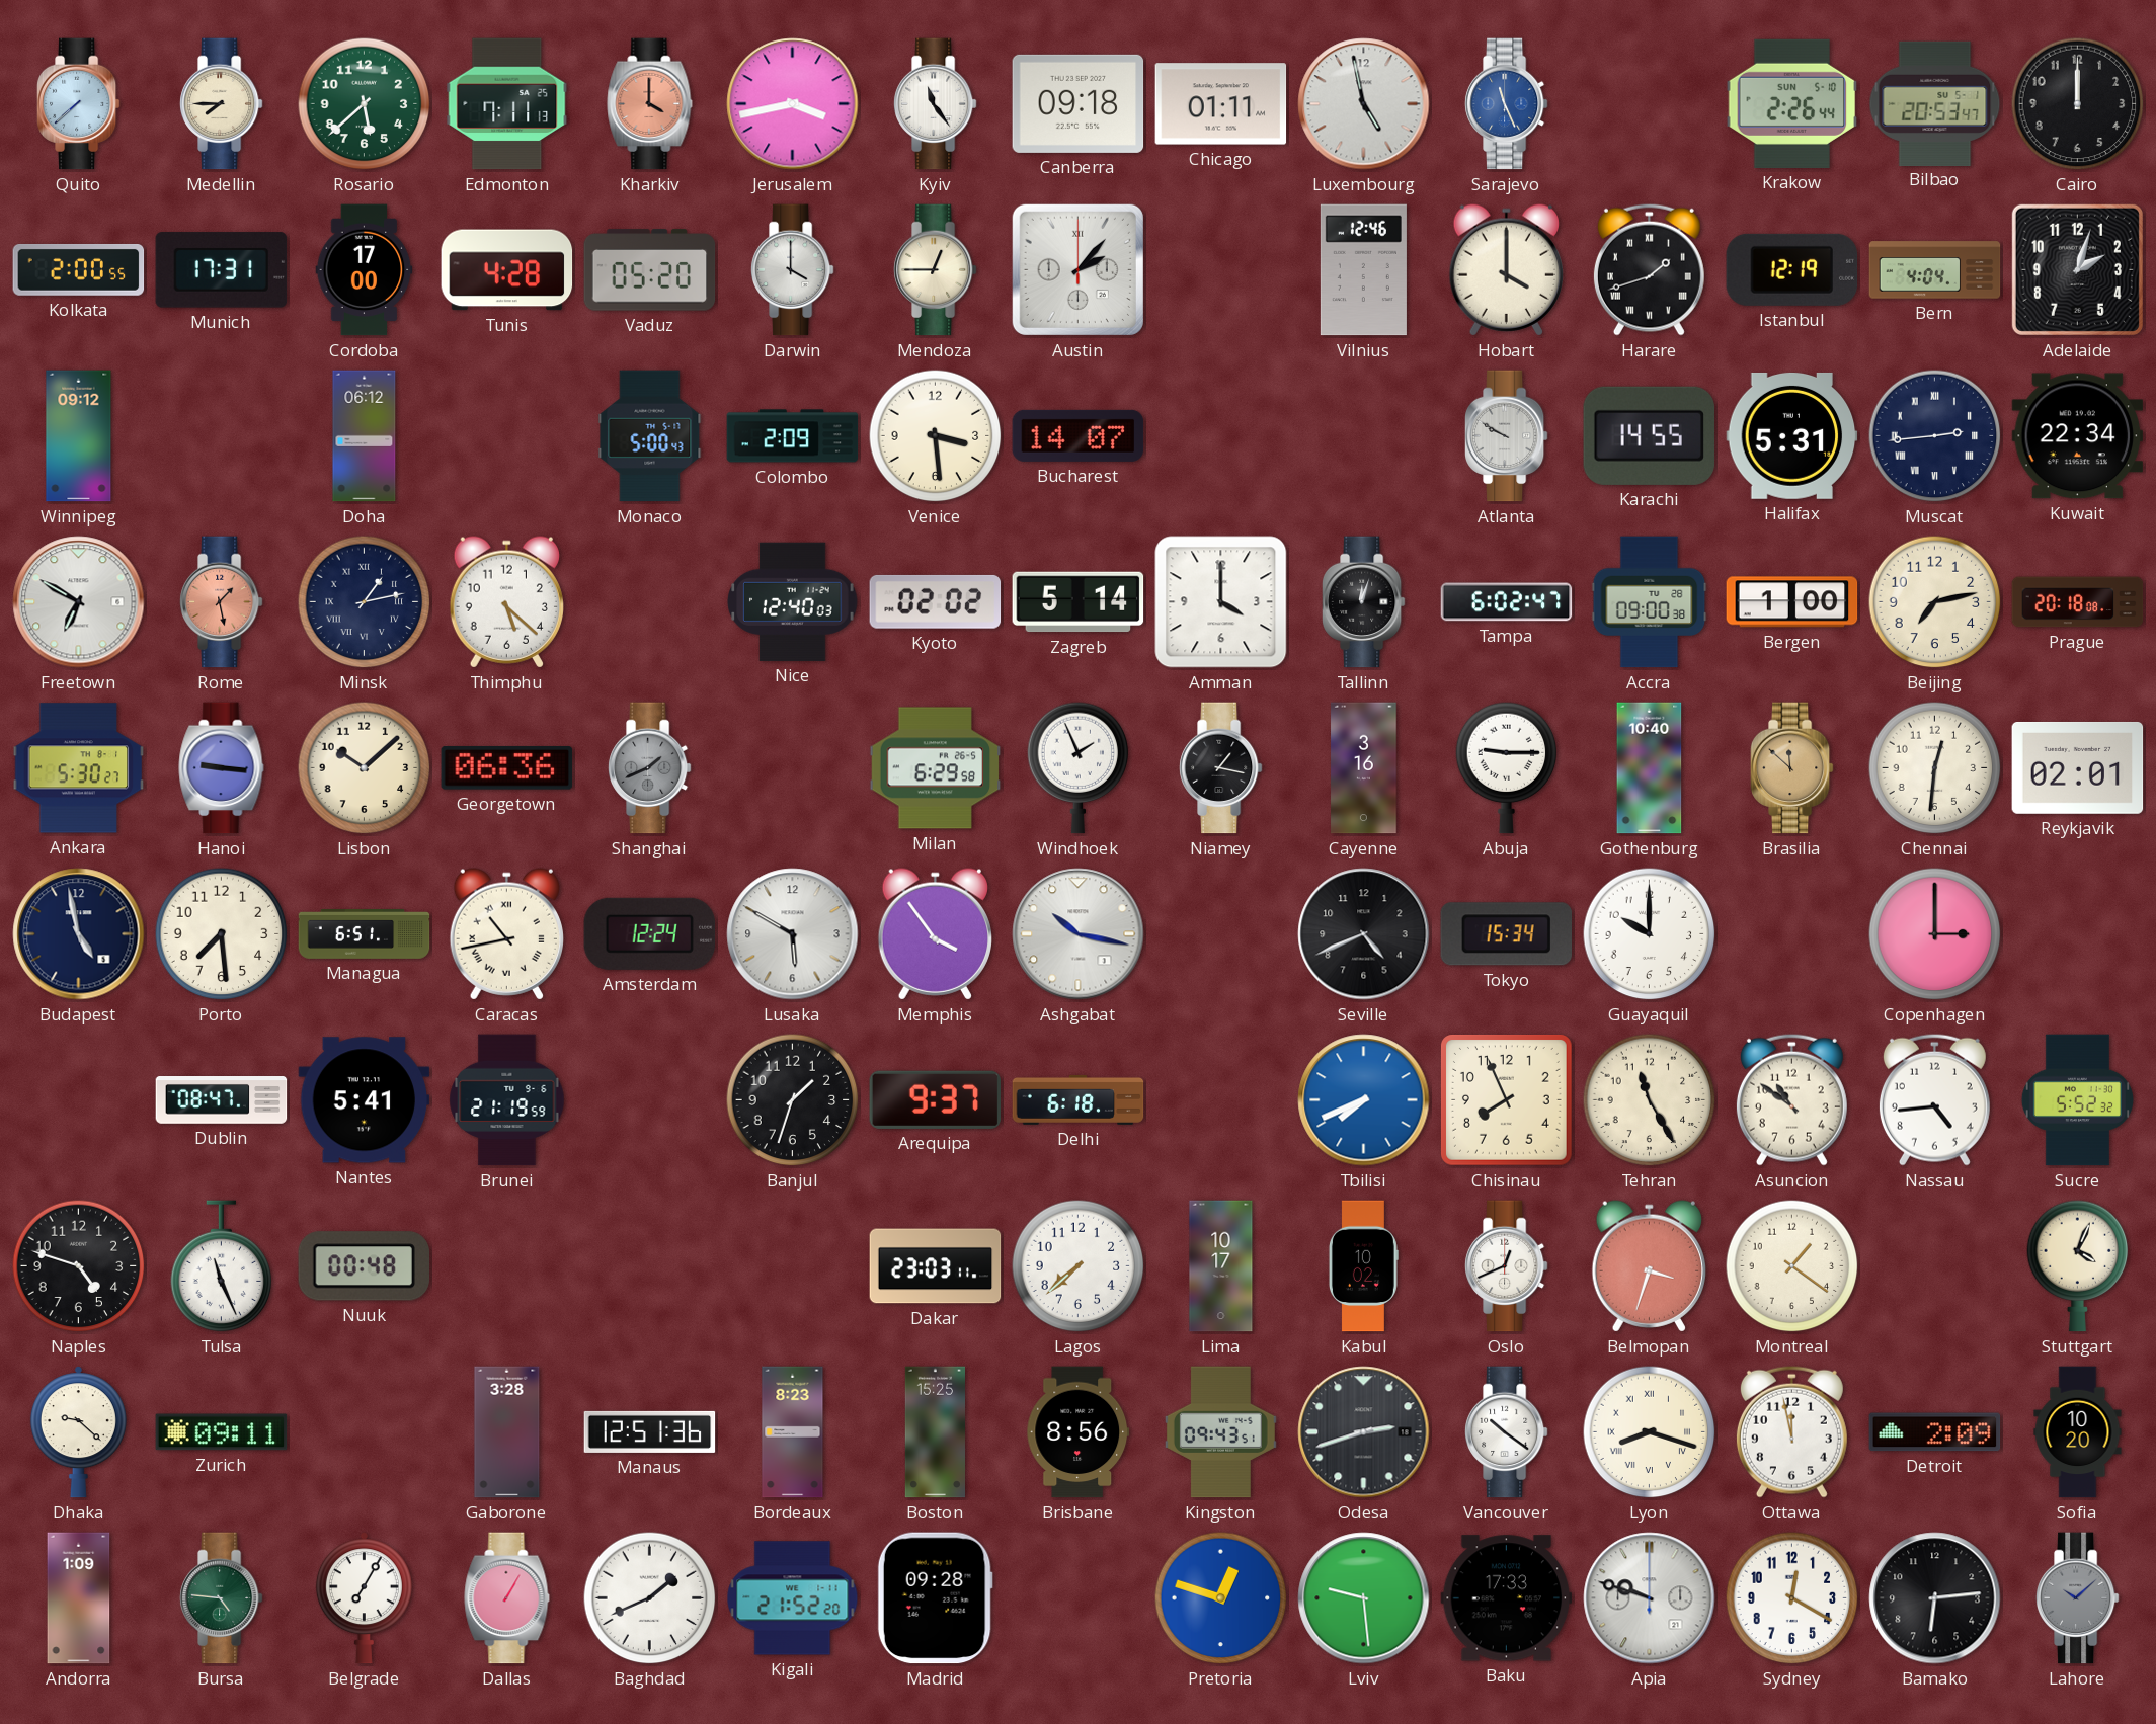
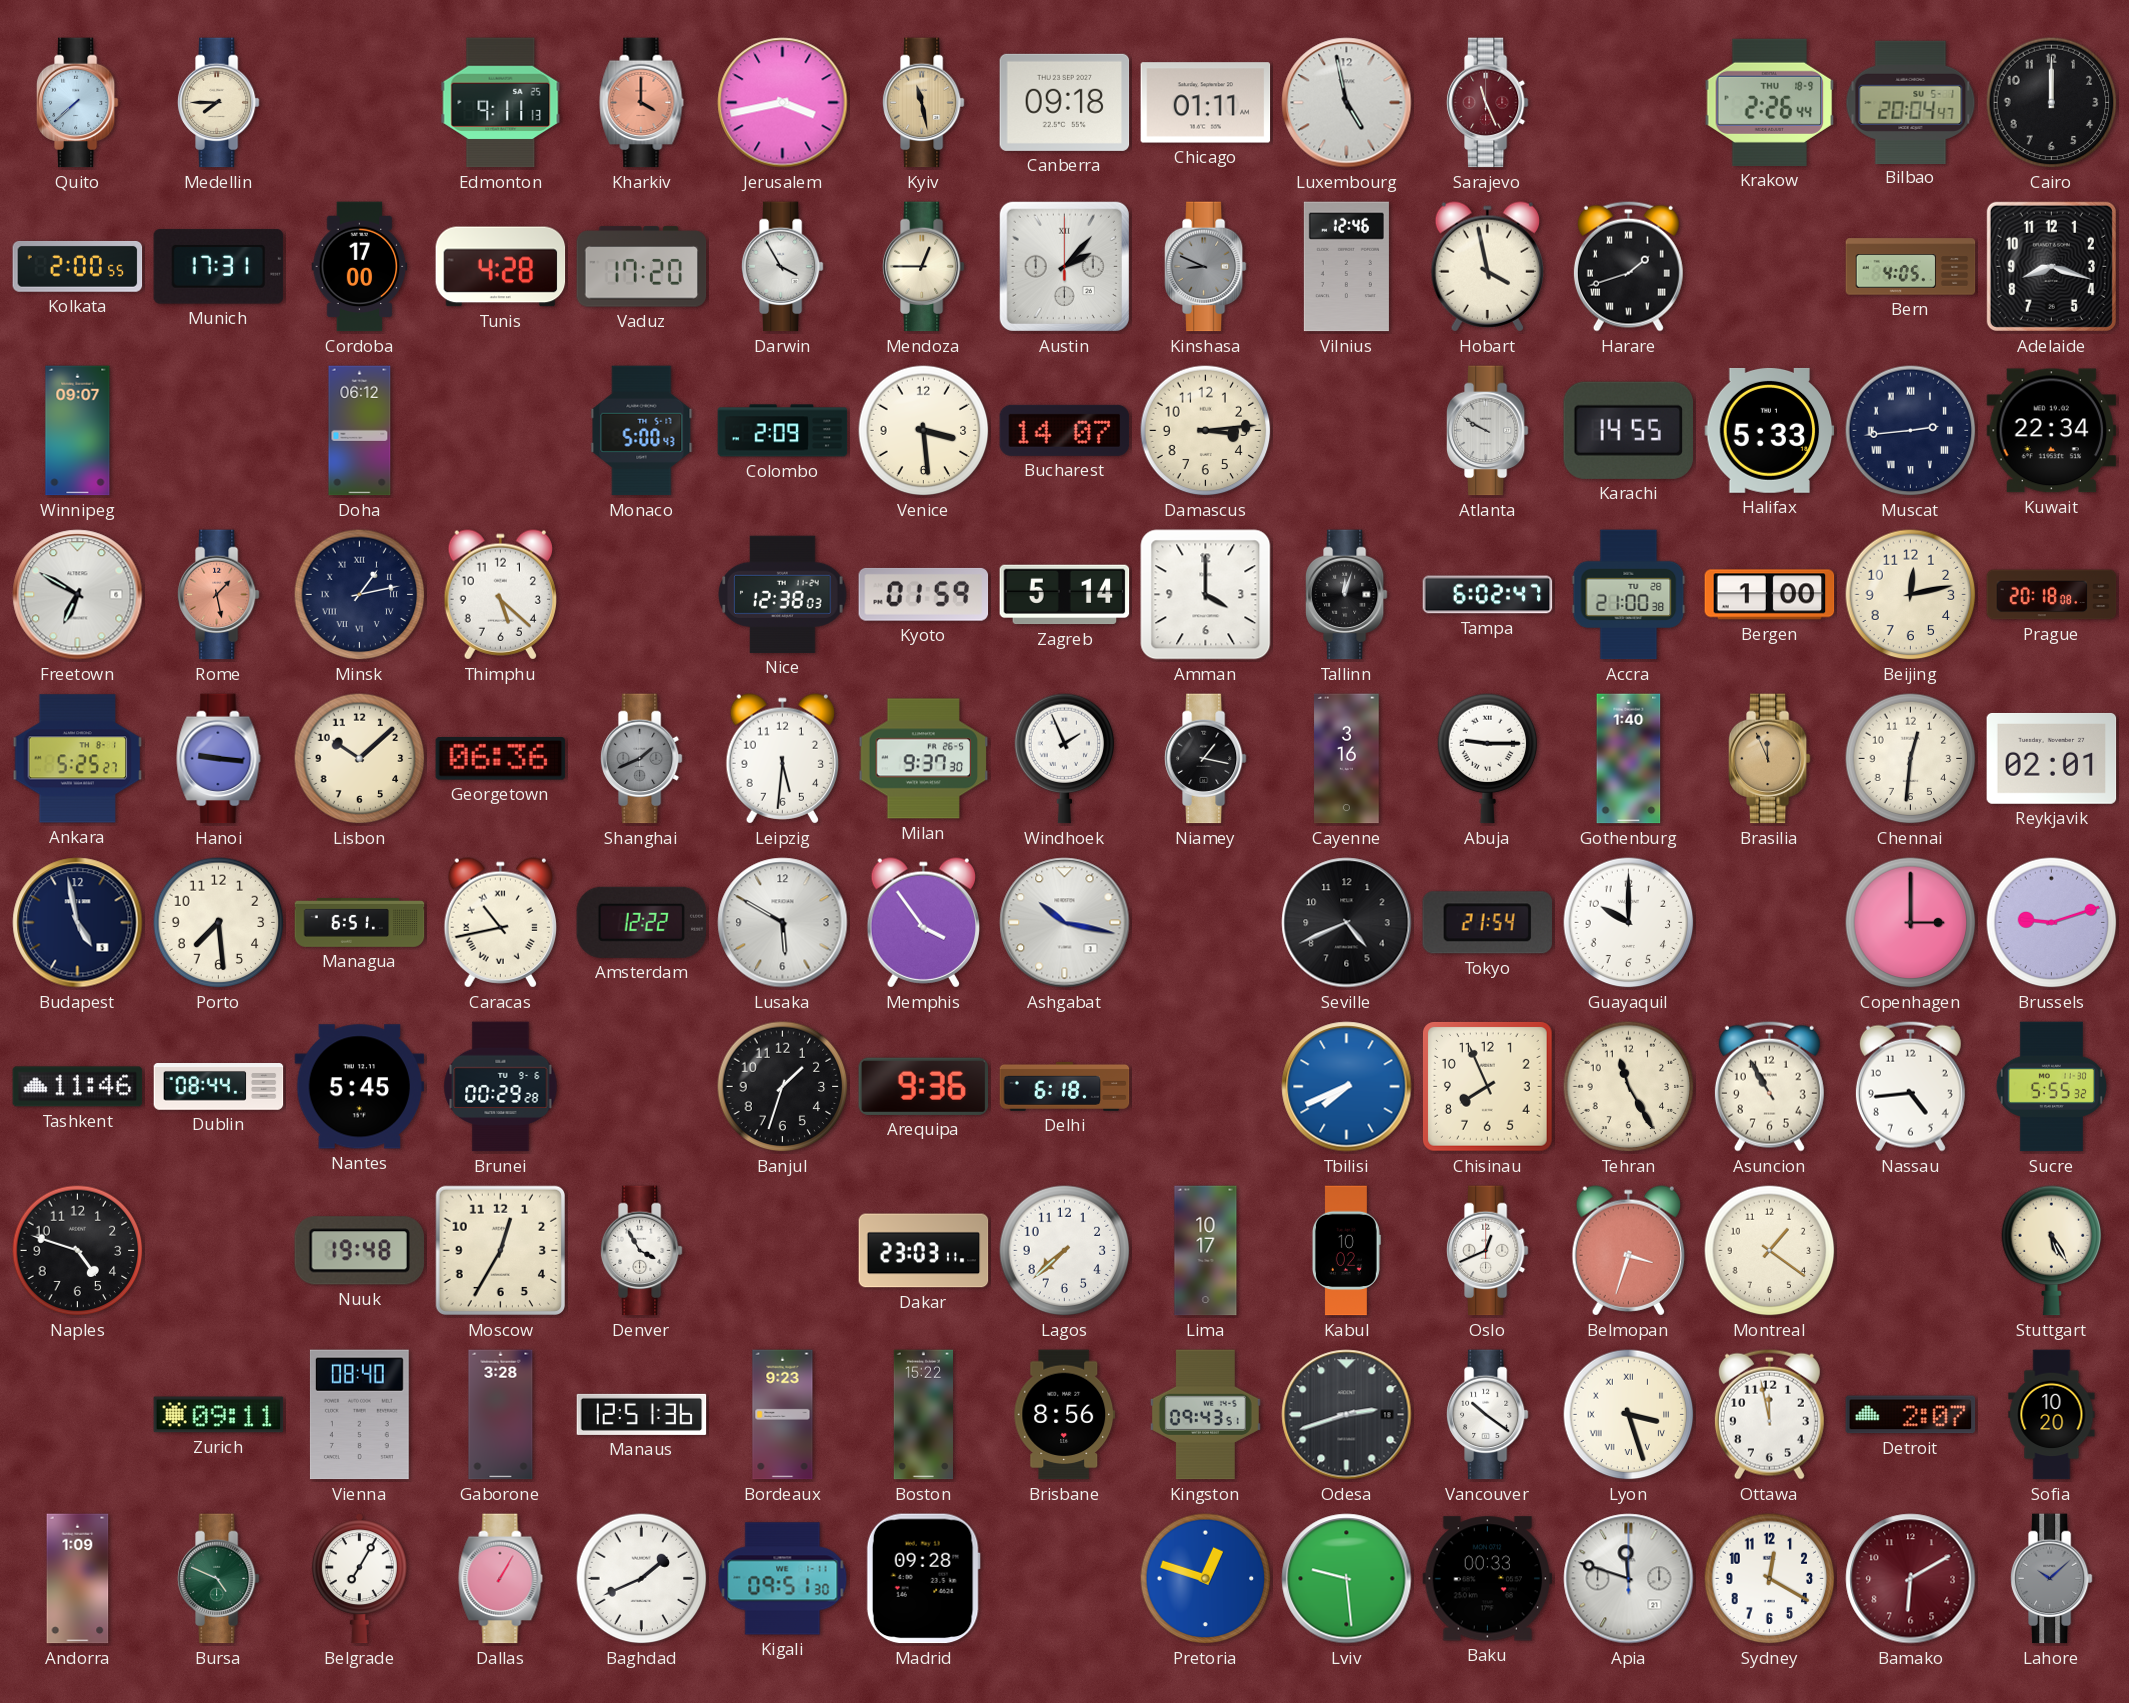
Rosario: 5:38 -> none (365, 104)
Edmonton: 7:11 -> 9:11 (501, 103)
Kyiv: 11:24 -> 11:28 (923, 103)
Kyiv dial: white -> champagne (923, 103)
Sarajevo dial: blue -> burgundy (1487, 103)
Krakow date: SUN 5-10 -> THU 18-9 (1770, 102)
Bilbao: 20:53 -> 20:04 (1911, 102)
Vaduz: 05:20 -> 17:20 (642, 267)
Darwin: 4:00 -> 3:55 (782, 267)
Kinshasa: none -> 8:49 (1205, 267)
Hobart: 4:00 -> 3:58 (1487, 267)
Istanbul: 12:19 -> none (1792, 269)
Bern: 4:04 -> 4:05 (1911, 267)
Adelaide: 2:03 -> 8:18 (2051, 266)
Winnipeg: 09:12 -> 09:07 (78, 431)
Damascus: none -> 3:14 (1206, 431)
Halifax: 5:31 -> 5:33 (1770, 430)
Nice: 12:40 -> 12:38 (783, 594)
Kyoto: 02:02 -> 01:59 (924, 594)
Accra: 09:00 -> 21:00 (1629, 595)
Beijing: 7:13 -> 12:13 (1911, 595)
Ankara: 5:30 -> 5:25 (78, 759)
Leipzig: none -> 5:31 (782, 759)
Milan: 6:29 -> 9:37 (924, 759)
Gothenburg: 10:40 -> 1:40 (1629, 759)
Brasilia: 11:52 -> 11:56 (1769, 759)
Amsterdam: 12:24 -> 12:22 (642, 922)
Tokyo: 15:34 -> 21:54 (1487, 923)
Brussels: none -> 9:12 (2052, 923)
Tashkent: none -> 11:46 (78, 1087)
Dublin: 08:47 -> 08:44 (219, 1087)
Nantes: 5:41 -> 5:45 (360, 1087)
Brunei: 21:19 -> 00:29 (501, 1087)
Arequipa: 9:37 -> 9:36 (924, 1086)
Asuncion: 10:51 -> 10:55 (1769, 1086)
Sucre: 5:52 -> 5:55 (2051, 1087)
Tulsa: 11:26 -> none (222, 1266)
Nuuk: 00:48 -> 19:48 (359, 1251)
Moscow: none -> 12:35 (501, 1251)
Denver: none -> 3:55 (641, 1251)
Stuttgart: 4:04 -> 5:25 (2052, 1251)
Dhaka: 9:22 -> none (78, 1432)
Vienna: none -> 08:40 (359, 1415)
Bordeaux: 8:23 -> 9:23 (783, 1415)
Boston: 15:25 -> 15:22 (923, 1415)
Lyon: 8:18 -> 3:27 (1629, 1415)
Detroit: 2:09 -> 2:07 (1911, 1415)
Bursa: 4:46 -> 4:49 (218, 1579)
Kigali: 21:52 -> 09:51 (783, 1579)
Baku: 17:33 -> 00:33 (1488, 1579)
Apia: 9:48 -> 11:48 (1629, 1579)
Bamako: 6:14 -> 6:10 (1911, 1579)
Bamako dial: black -> burgundy (1911, 1579)
